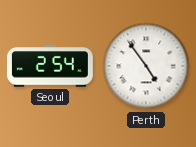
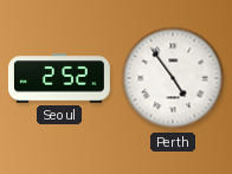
Seoul: 2:54 -> 2:52 (59, 78)
